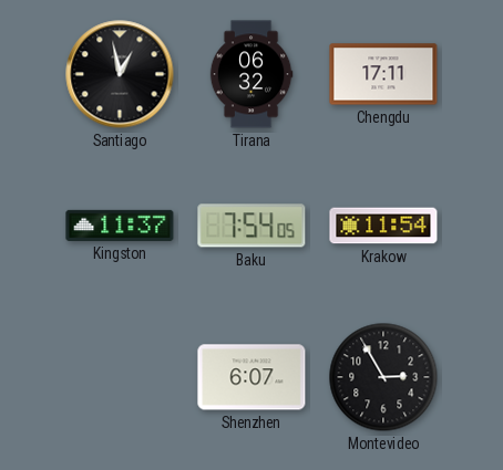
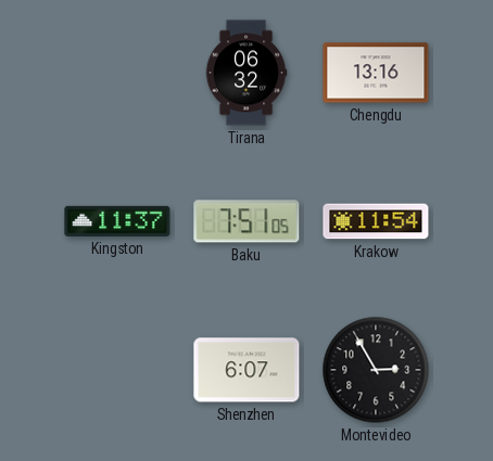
Santiago: 12:58 -> none (120, 74)
Chengdu: 17:11 -> 13:16 (376, 73)
Baku: 7:54 -> 7:51 (246, 221)
